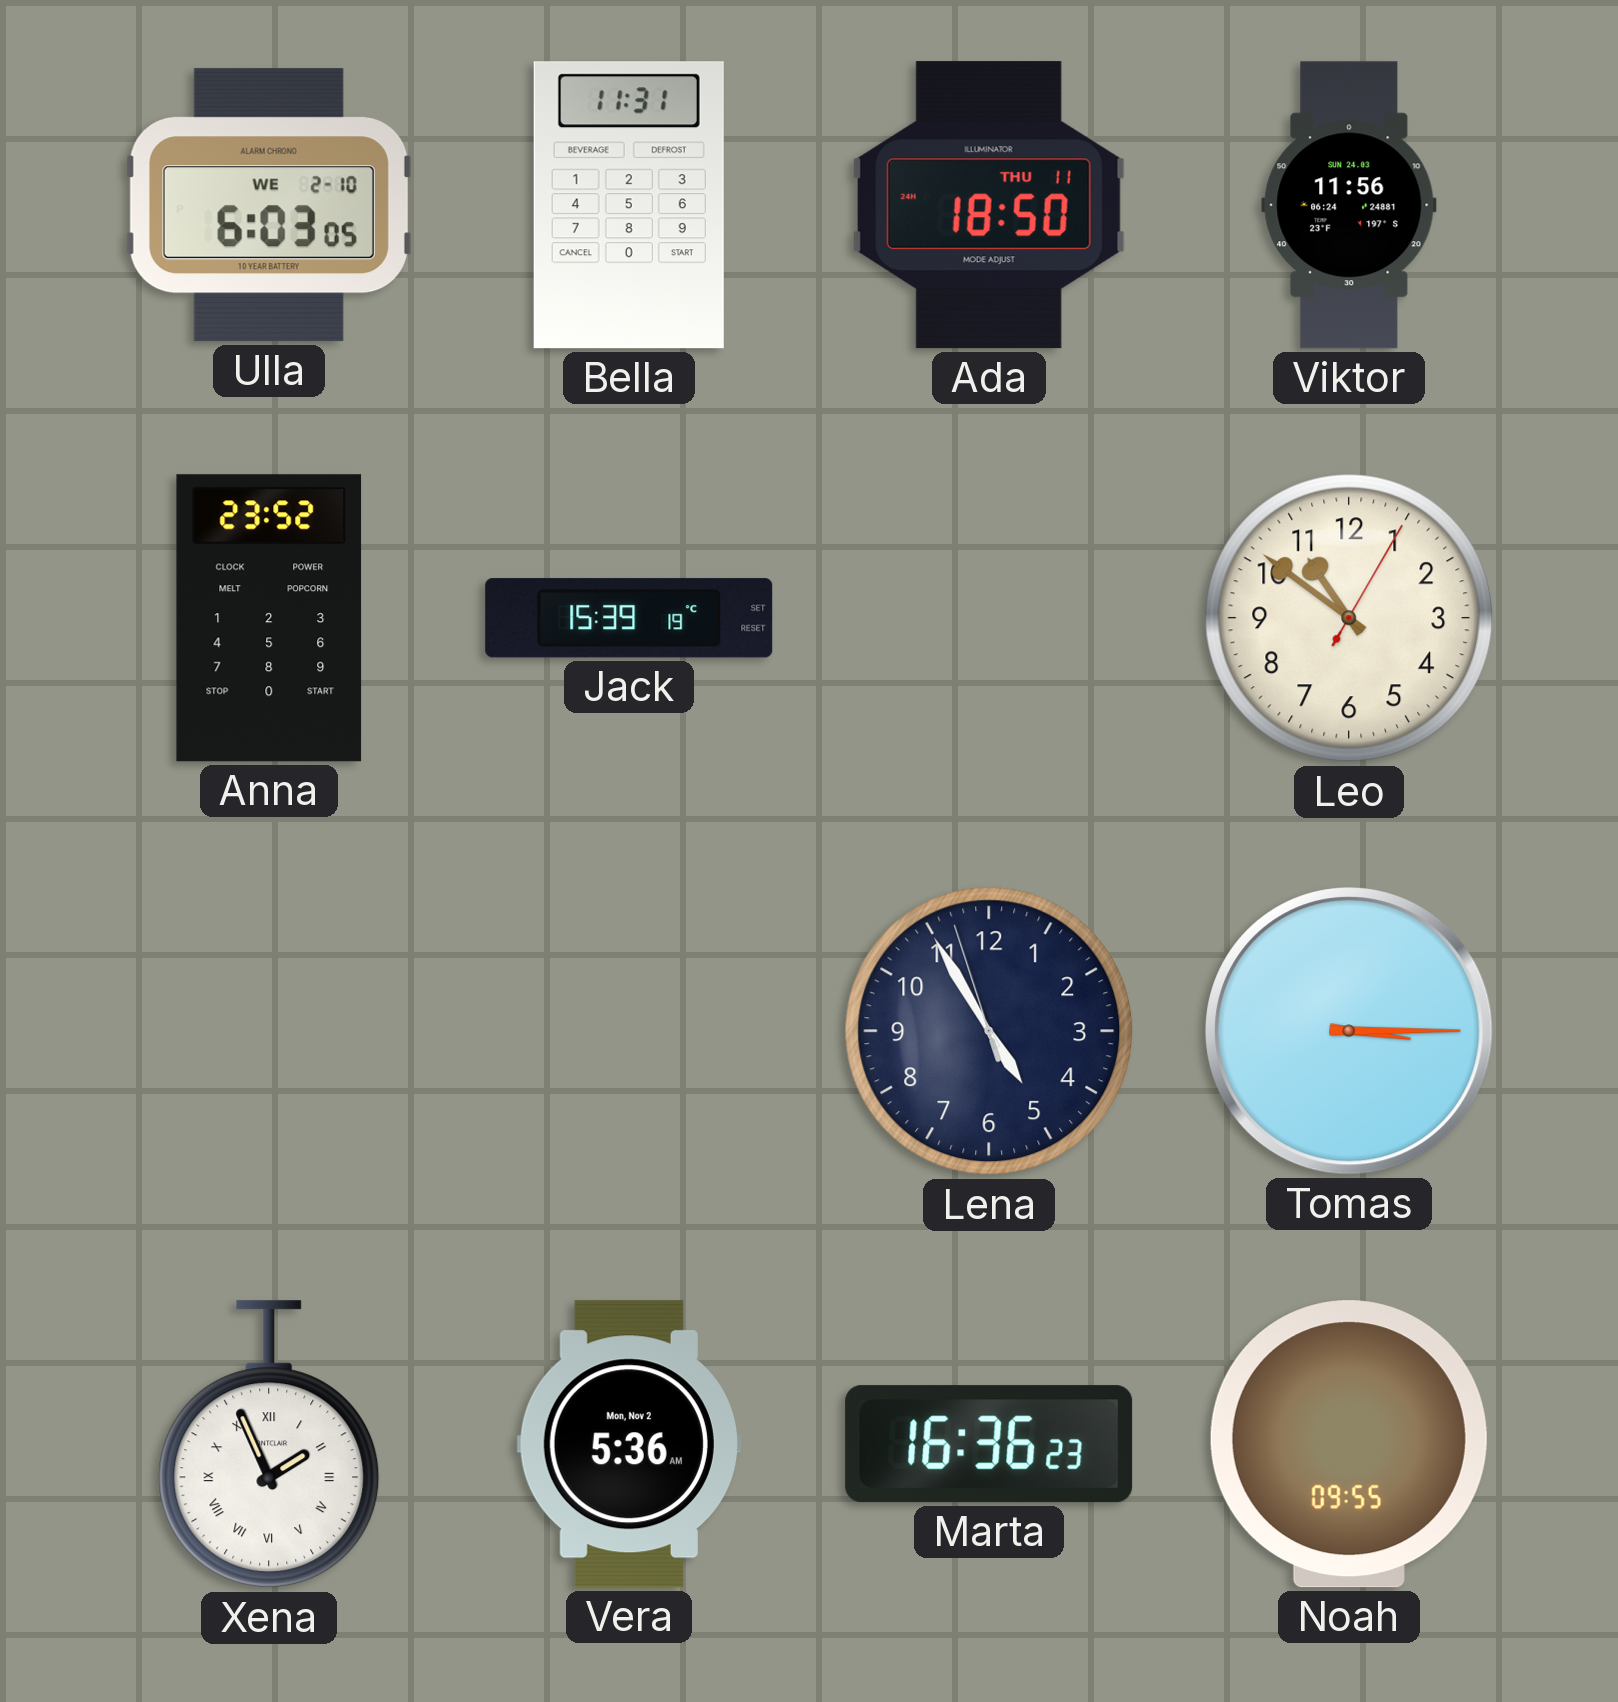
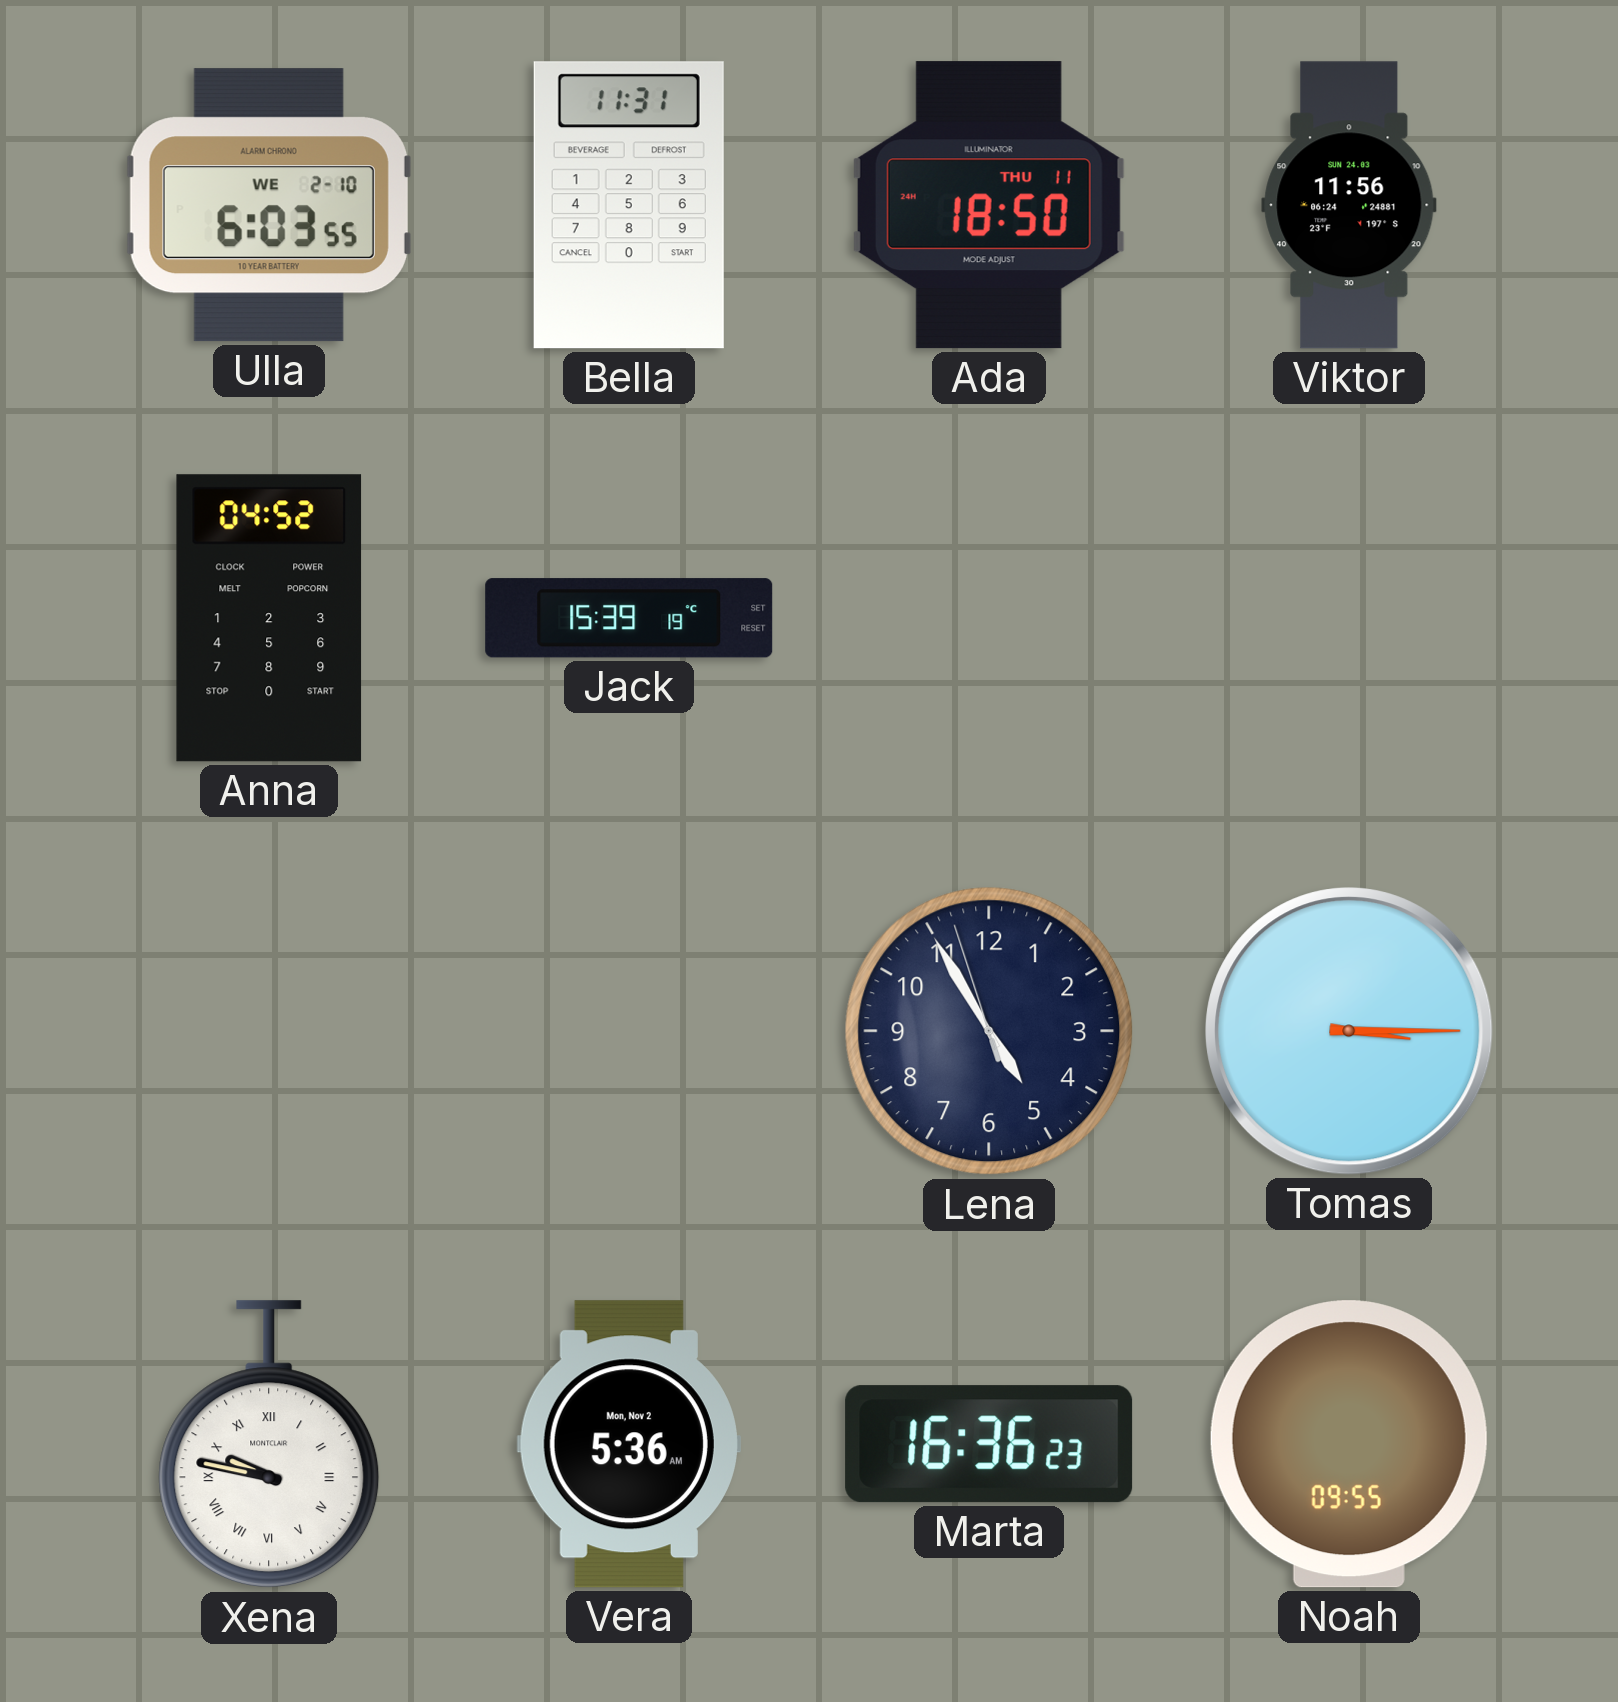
Ulla: 6:03:05 -> 6:03:55 (269, 205)
Anna: 23:52 -> 04:52 (269, 618)
Leo: 10:51 -> none (1349, 618)
Xena: 1:56 -> 9:47 (269, 1445)
